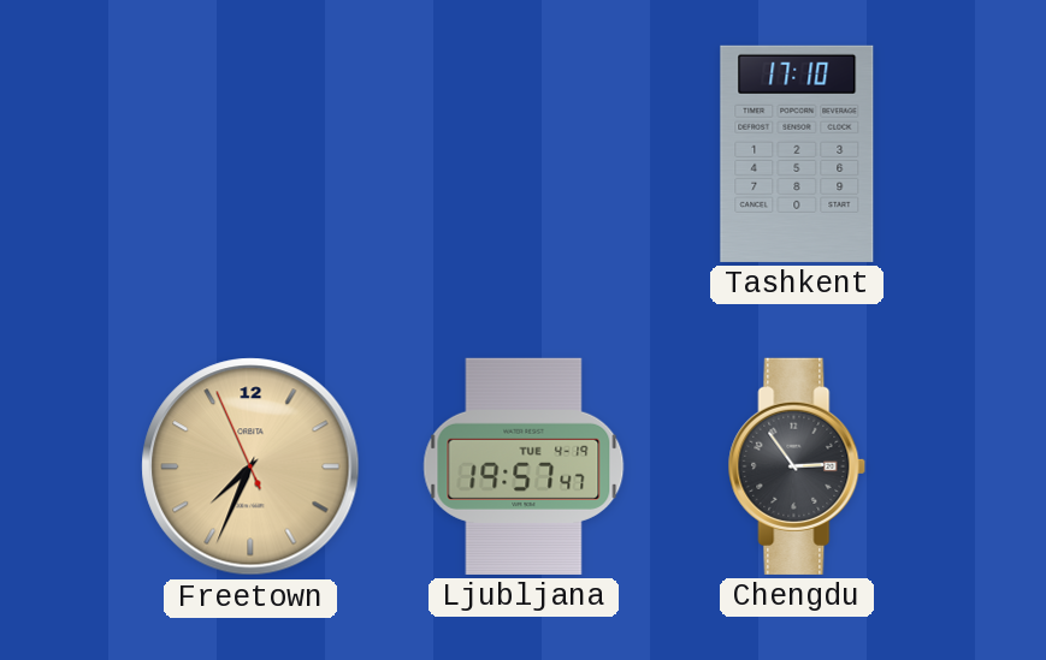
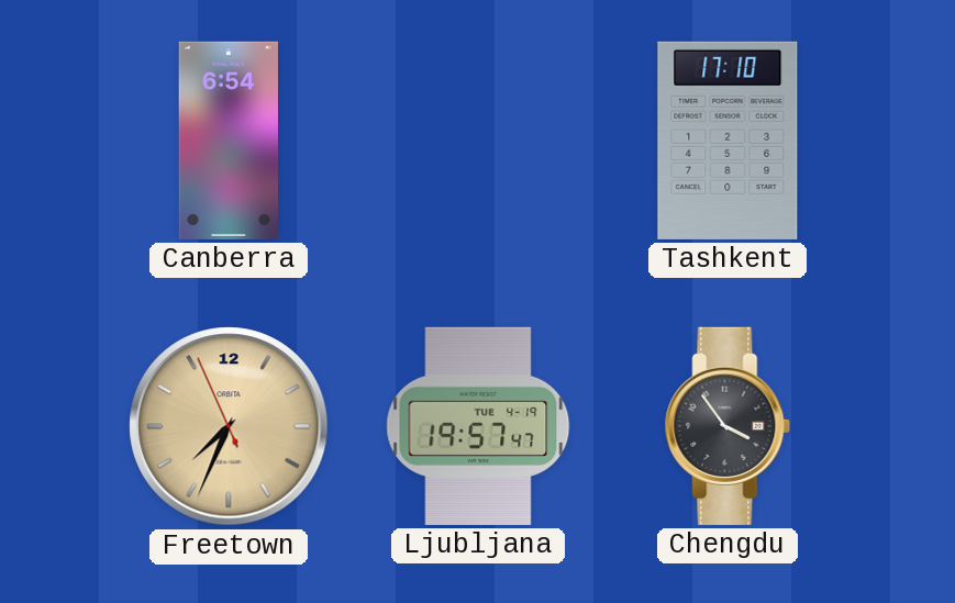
Canberra: none -> 6:54 (229, 141)
Chengdu: 2:54 -> 3:54 (728, 426)
